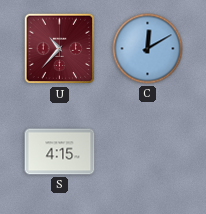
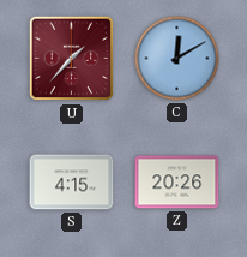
U: 10:37 -> 1:37 (72, 59)
Z: none -> 20:26 (177, 183)
